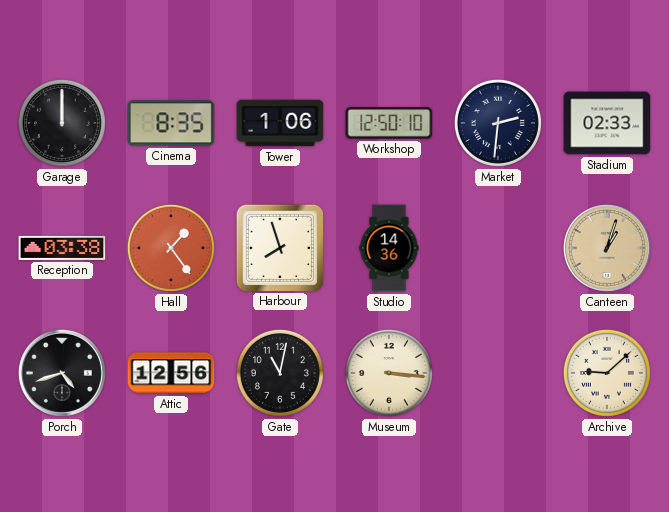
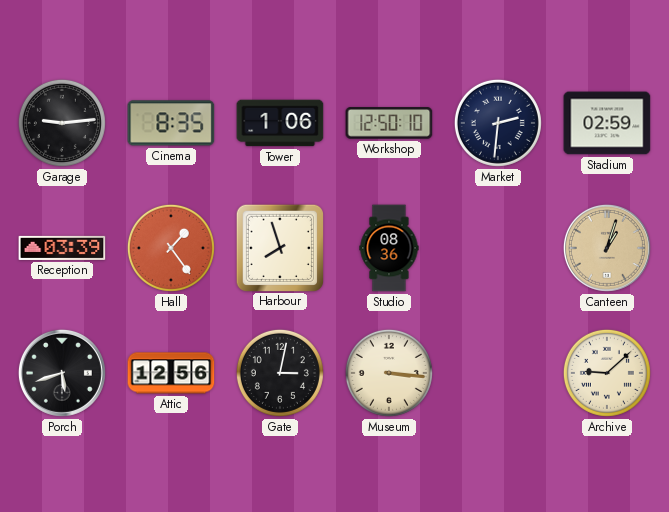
Garage: 12:00 -> 9:14 (62, 123)
Stadium: 02:33 -> 02:59 (607, 123)
Reception: 03:38 -> 03:39 (62, 248)
Studio: 14:36 -> 08:36 (389, 248)
Porch: 4:42 -> 5:42 (62, 373)
Gate: 11:02 -> 3:02 (280, 373)
